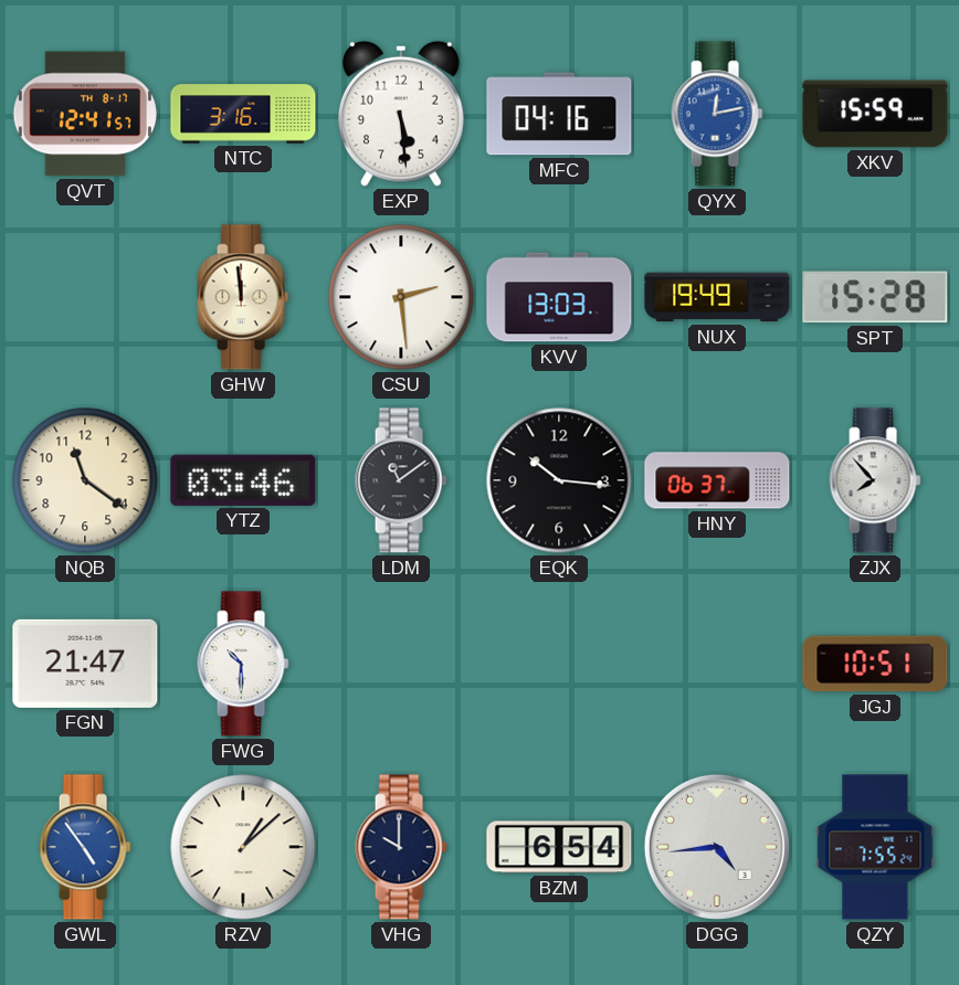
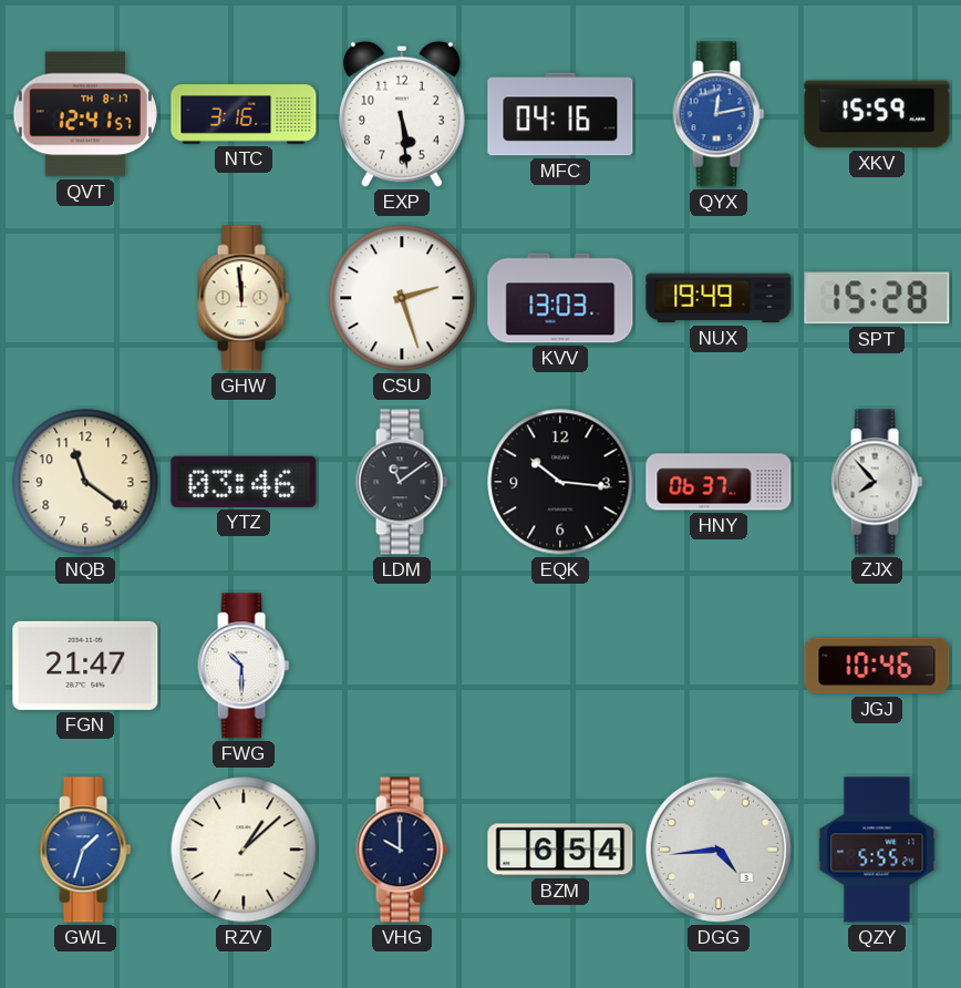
CSU: 2:29 -> 2:27 (402, 298)
JGJ: 10:51 -> 10:46 (877, 666)
GWL: 4:54 -> 1:33 (85, 850)
QZY: 7:55 -> 5:55 (877, 850)
